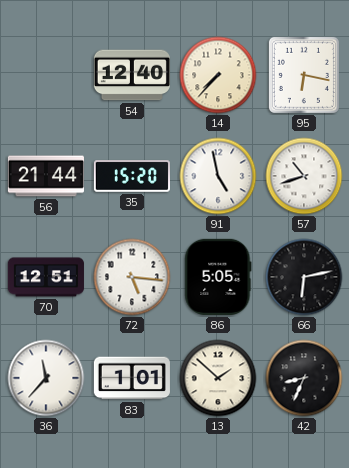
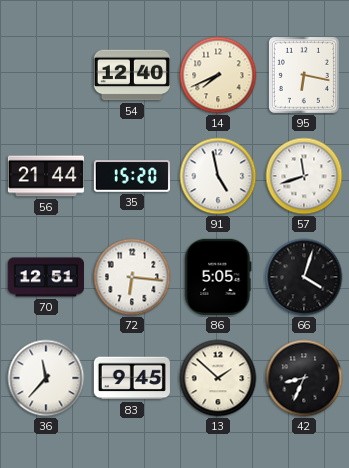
14: 7:37 -> 7:41 (218, 75)
57: 10:42 -> 11:42 (304, 176)
72: 5:16 -> 6:16 (132, 277)
66: 6:13 -> 4:03 (304, 277)
83: 1:01 -> 9:45 (132, 378)
